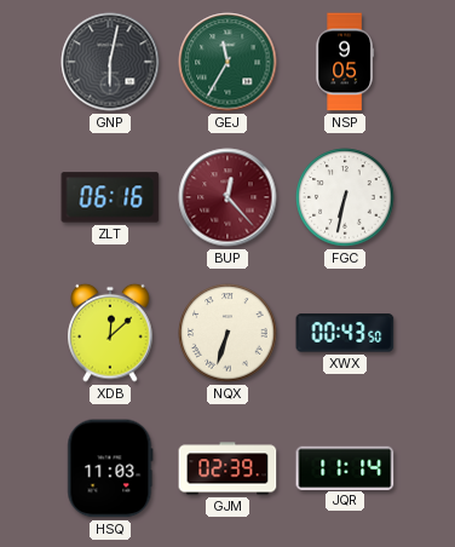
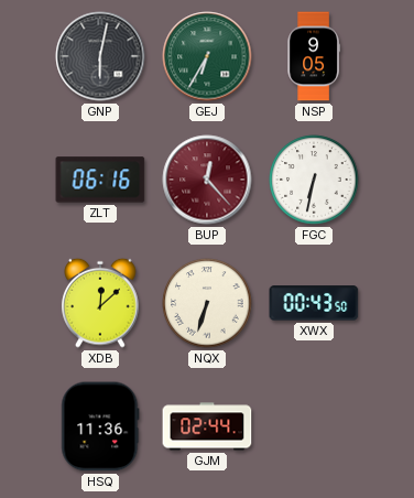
GEJ: 11:35 -> 6:35 (207, 56)
HSQ: 11:03 -> 11:36 (100, 426)
GJM: 02:39 -> 02:44 (207, 426)
JQR: 11:14 -> none (345, 467)
